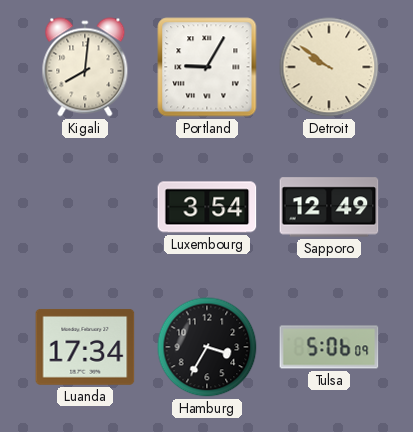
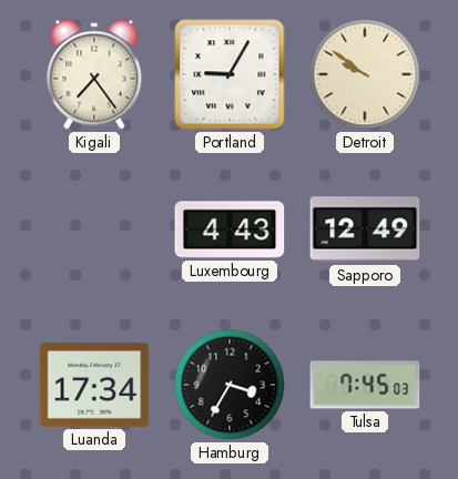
Kigali: 8:01 -> 7:24 (94, 74)
Luxembourg: 3:54 -> 4:43 (230, 230)
Tulsa: 5:06 -> 7:45 (365, 385)
